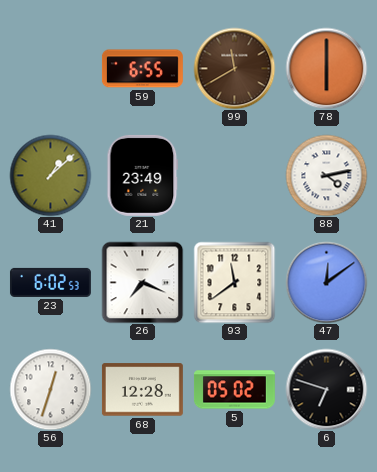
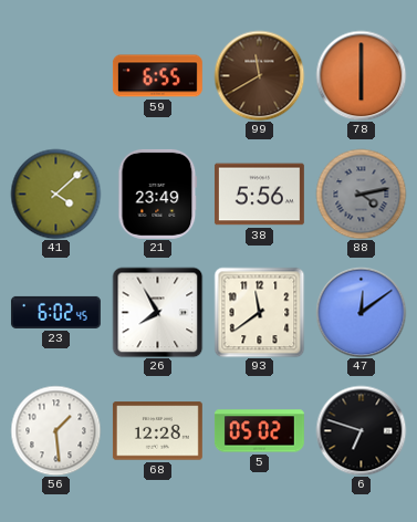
41: 1:08 -> 4:08 (55, 194)
38: none -> 5:56 (259, 195)
88 dial: white -> grey (361, 194)
23: 6:02:53 -> 6:02:45 (55, 312)
26: 7:19 -> 7:55 (157, 312)
56: 12:33 -> 1:29 (55, 430)
